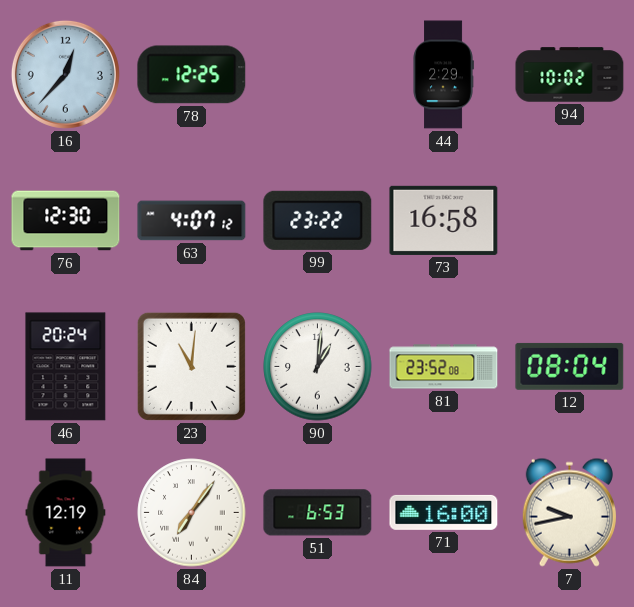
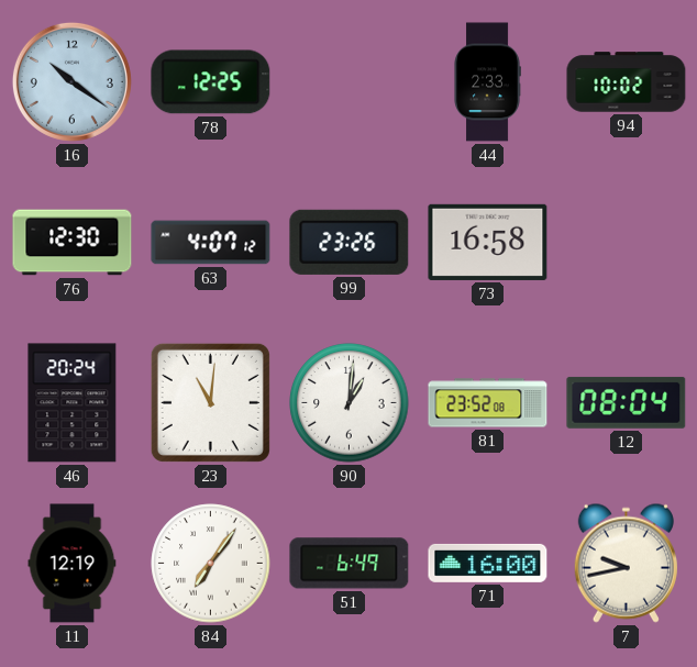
16: 12:37 -> 10:21 (71, 81)
44: 2:29 -> 2:33 (487, 82)
99: 23:22 -> 23:26 (350, 242)
51: 6:53 -> 6:49 (350, 564)
